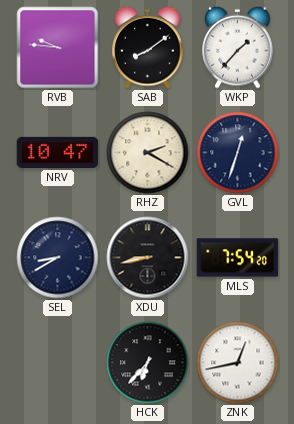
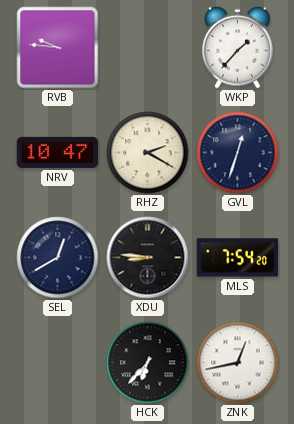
SAB: 8:09 -> none (148, 47)
SEL: 8:40 -> 12:40 (58, 258)
XDU: 8:43 -> 8:46 (148, 258)
